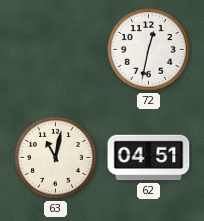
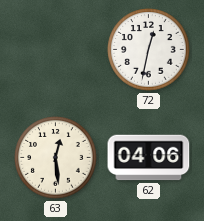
63: 11:02 -> 12:29 (56, 158)
62: 04:51 -> 04:06 (149, 158)
